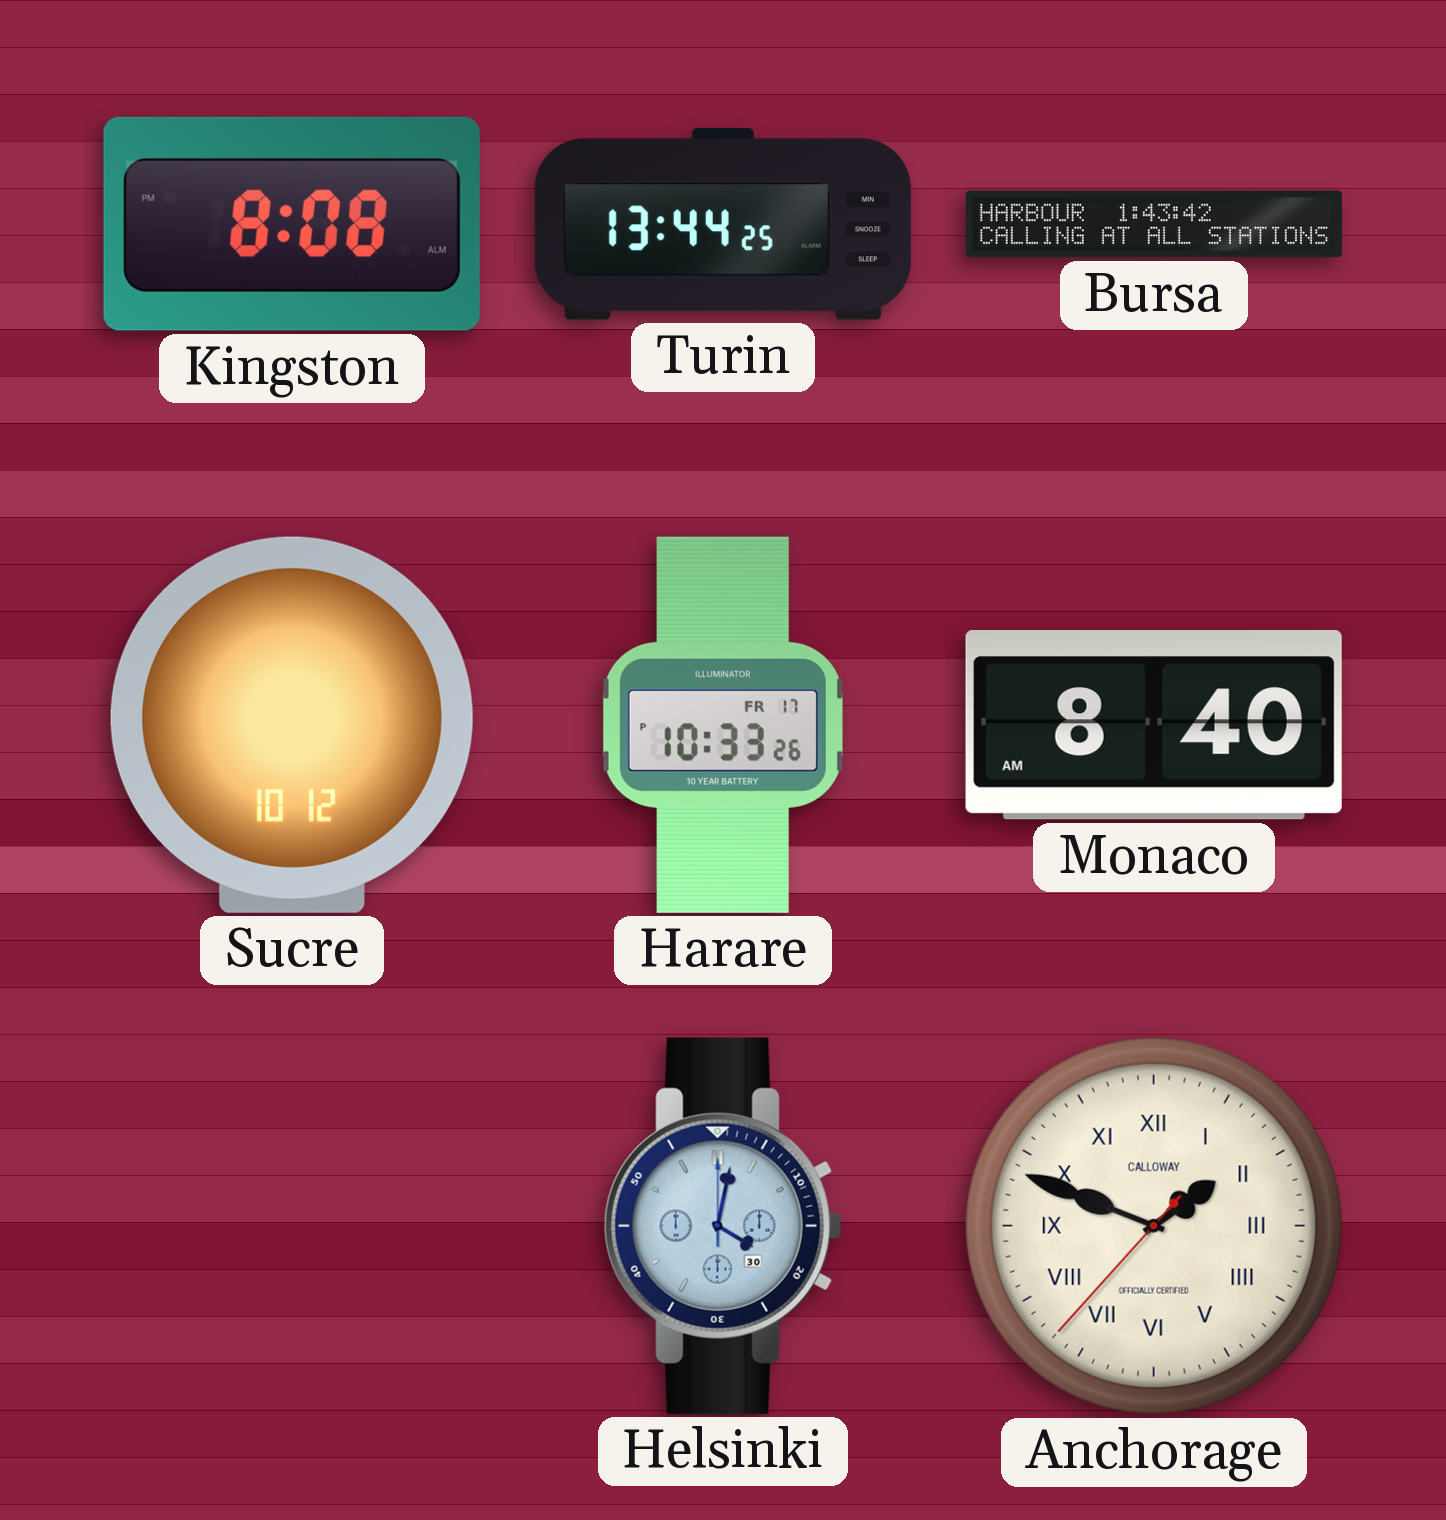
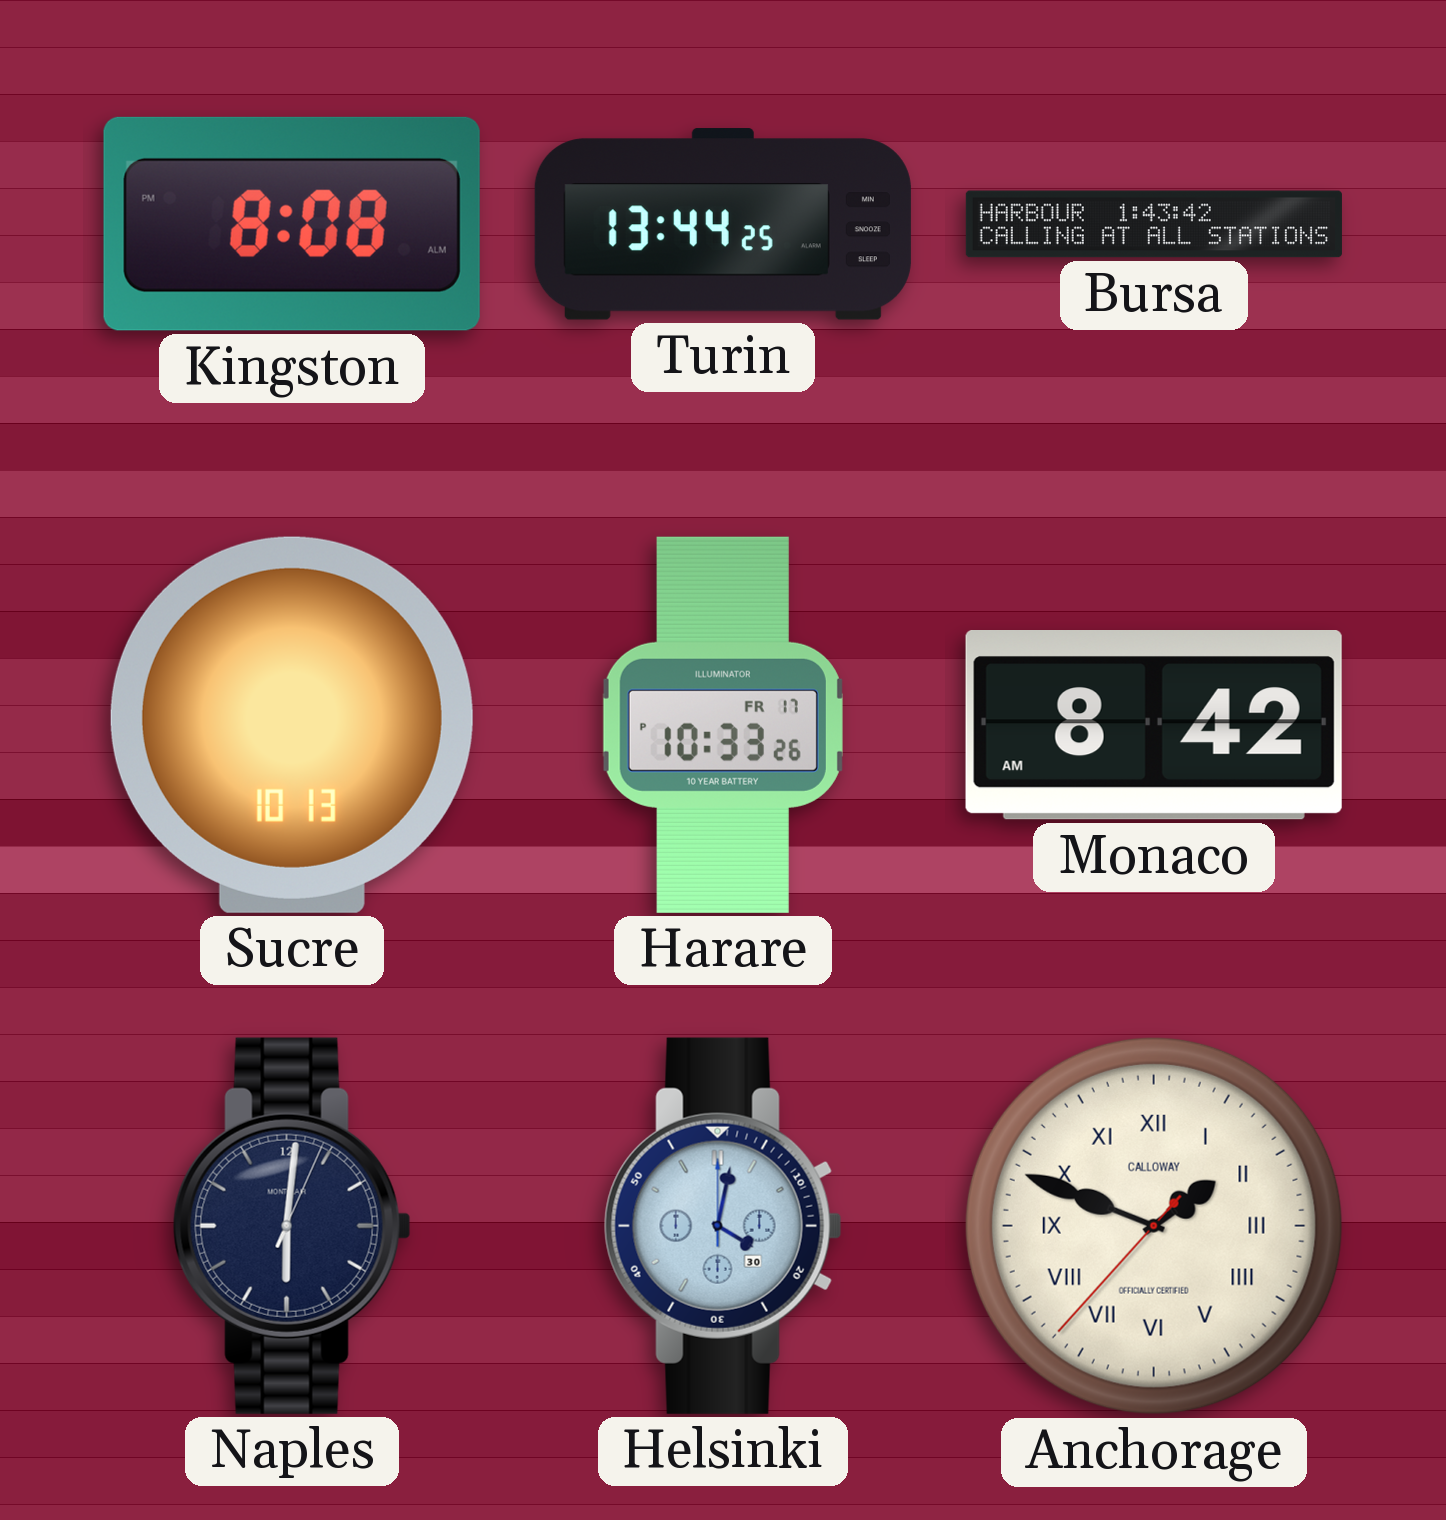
Sucre: 10:12 -> 10:13 (292, 725)
Monaco: 8:40 -> 8:42 (1154, 726)
Naples: none -> 6:01 (292, 1226)
